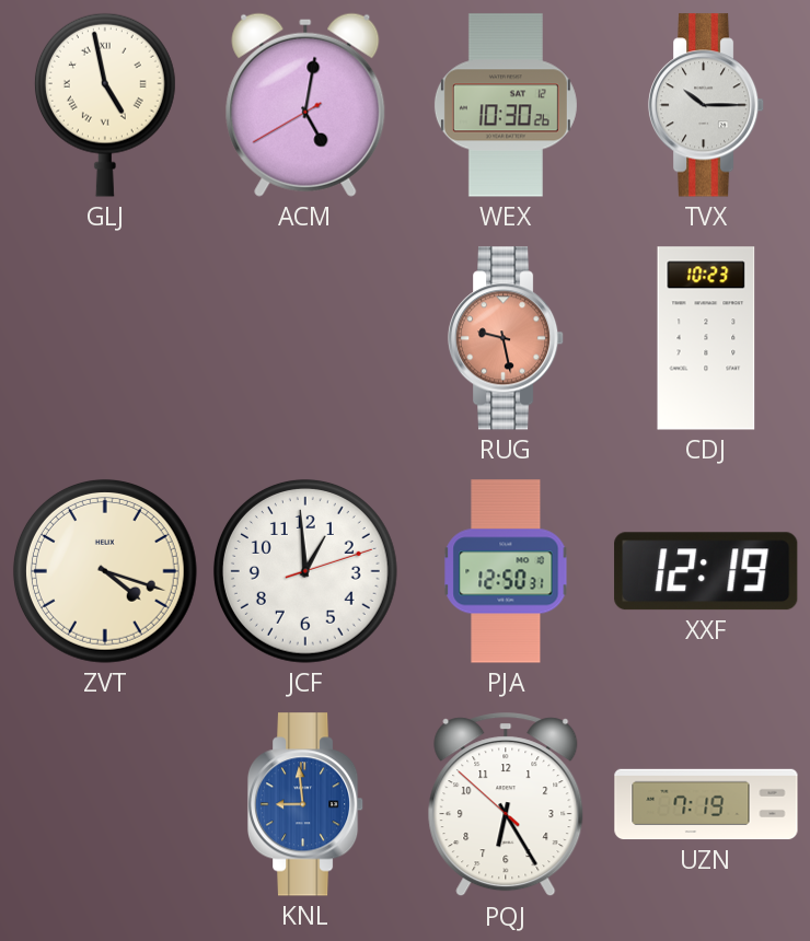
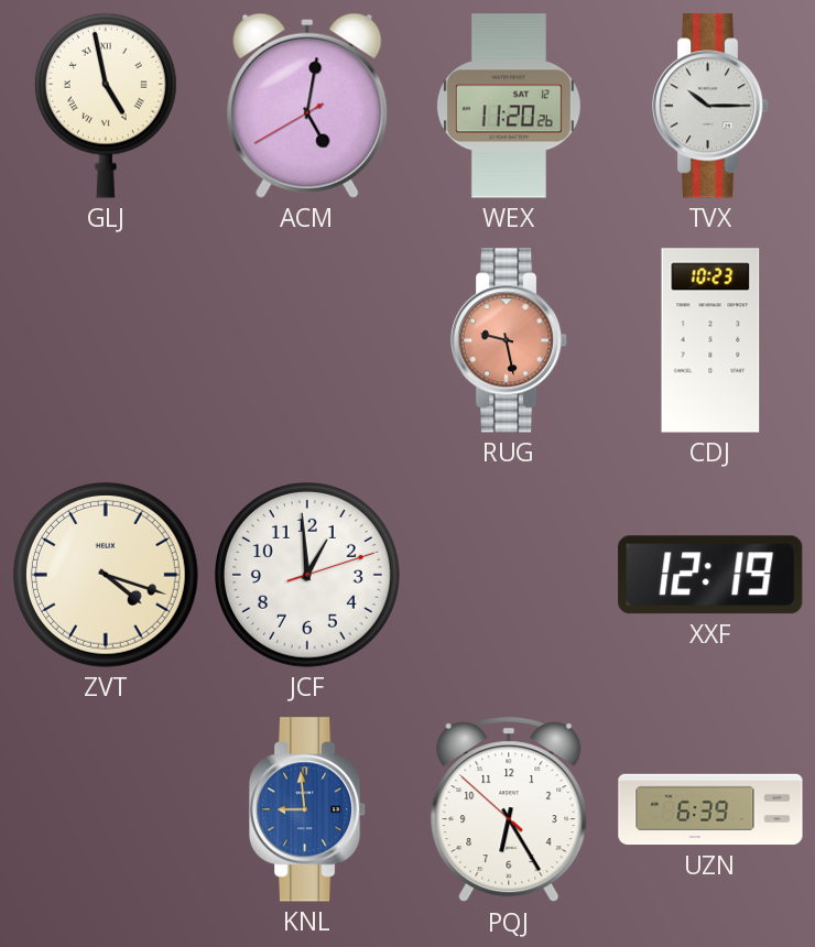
WEX: 10:30 -> 11:20 (509, 106)
PJA: 12:50 -> none (506, 571)
UZN: 7:19 -> 6:39 (710, 809)
